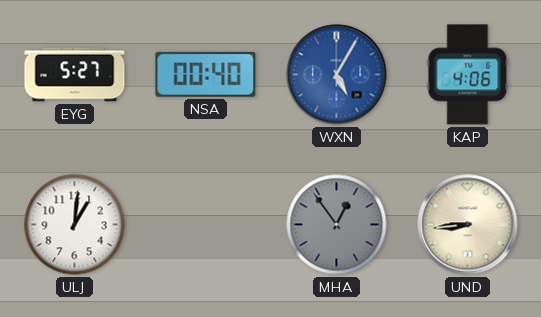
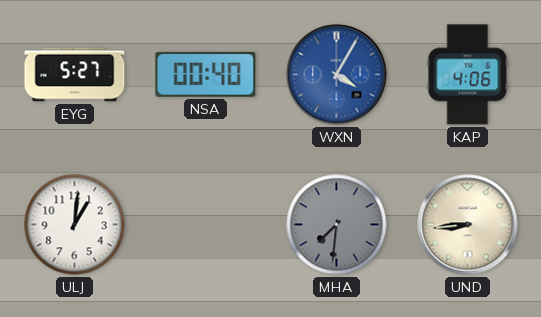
WXN: 5:05 -> 4:05 (337, 75)
MHA: 12:54 -> 7:31 (337, 225)
